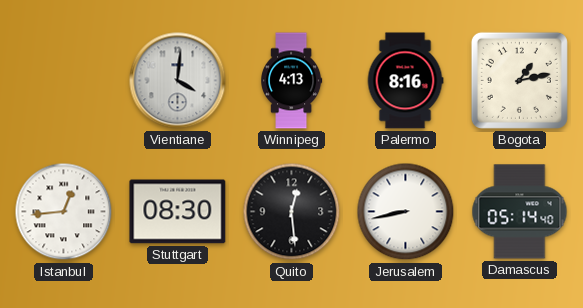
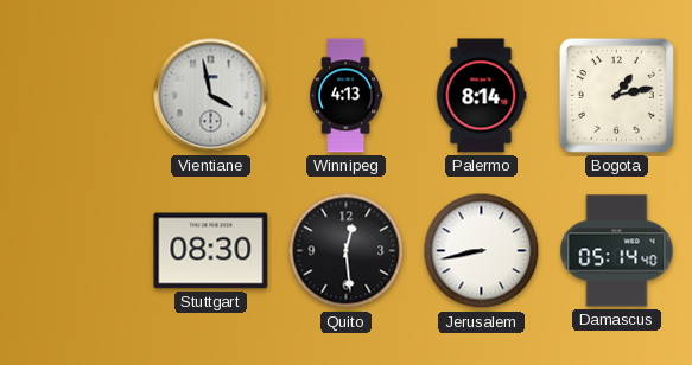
Vientiane: 4:01 -> 3:58 (211, 96)
Palermo: 8:16 -> 8:14 (481, 96)
Istanbul: 12:44 -> none (64, 212)
